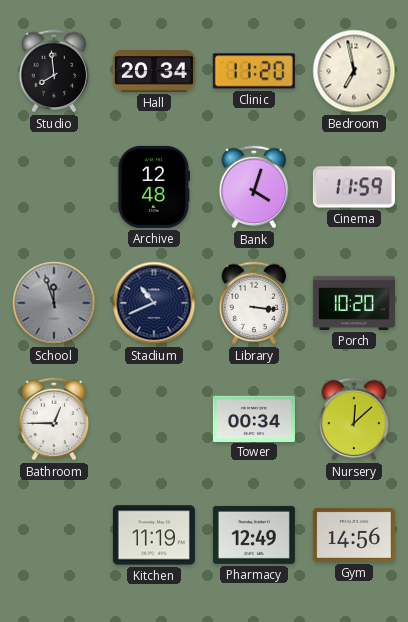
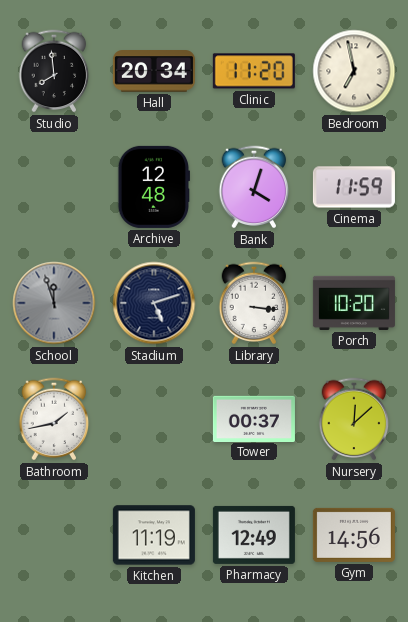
Stadium: 10:41 -> 5:12 (154, 303)
Bathroom: 12:45 -> 1:43 (54, 419)
Tower: 00:34 -> 00:37 (254, 418)
